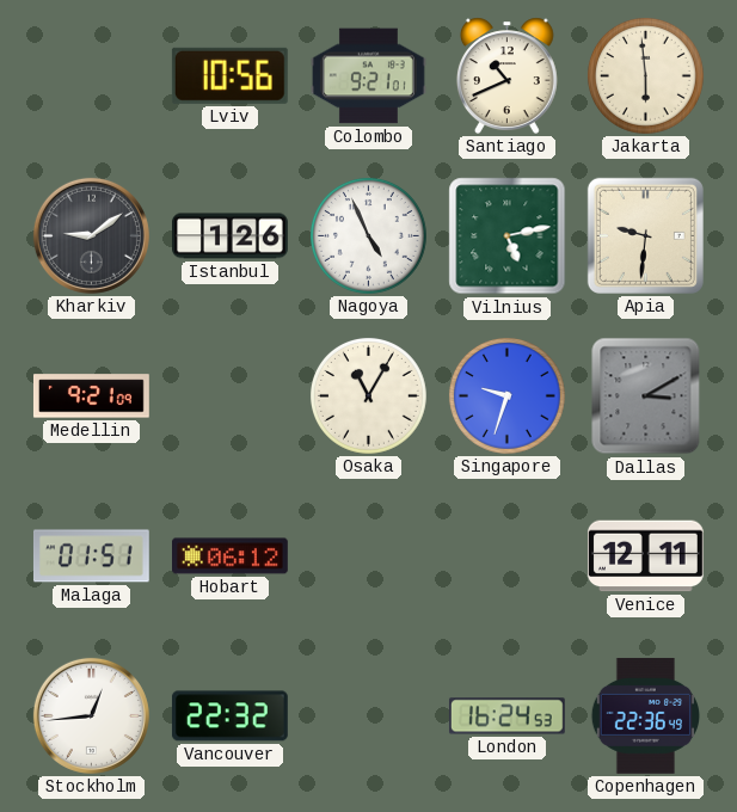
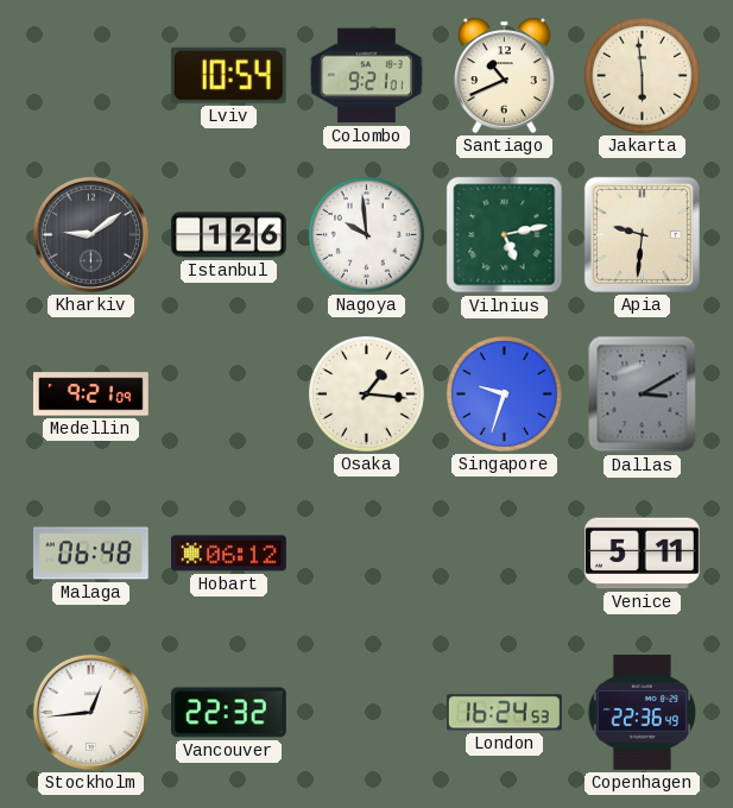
Lviv: 10:56 -> 10:54 (228, 75)
Nagoya: 4:56 -> 9:59 (366, 234)
Osaka: 11:05 -> 1:16 (366, 393)
Malaga: 01:51 -> 06:48 (90, 554)
Venice: 12:11 -> 5:11 (642, 554)
